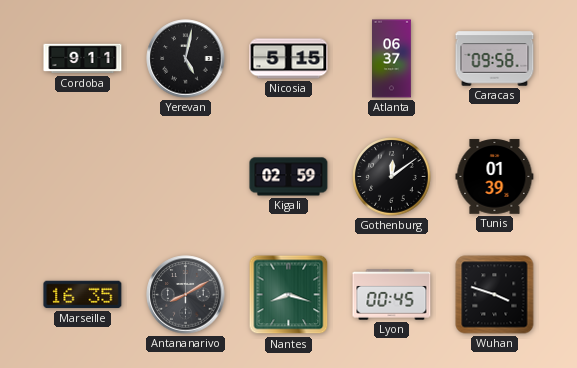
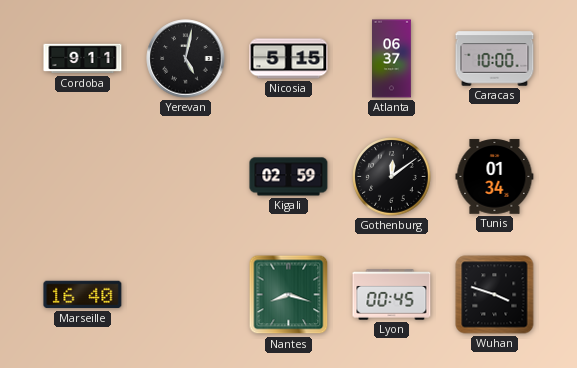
Caracas: 09:58 -> 10:00 (495, 59)
Tunis: 01:39 -> 01:34 (495, 177)
Marseille: 16:35 -> 16:40 (83, 295)
Antananarivo: 8:10 -> none (186, 295)
